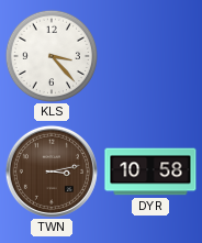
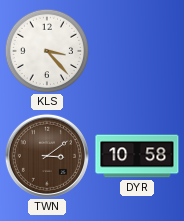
TWN: 3:13 -> 3:09 (47, 156)
